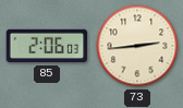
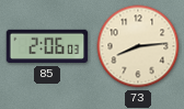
73: 2:44 -> 8:14 (138, 46)
